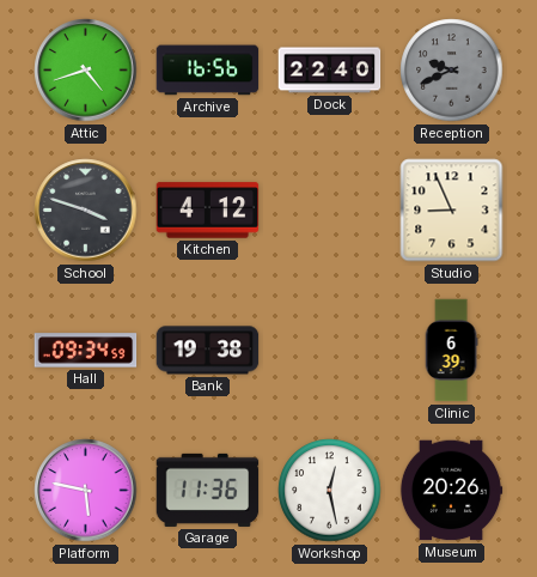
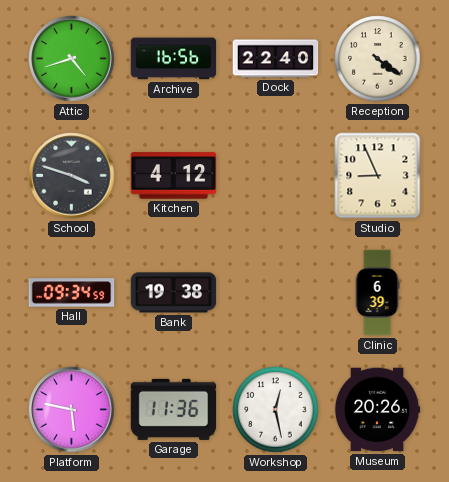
Reception: 9:41 -> 4:21 (378, 59)
Reception dial: grey -> cream (378, 59)
